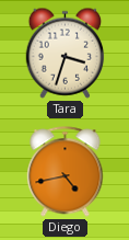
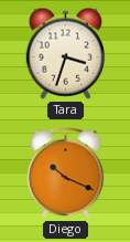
Diego: 4:43 -> 10:19 (66, 173)
